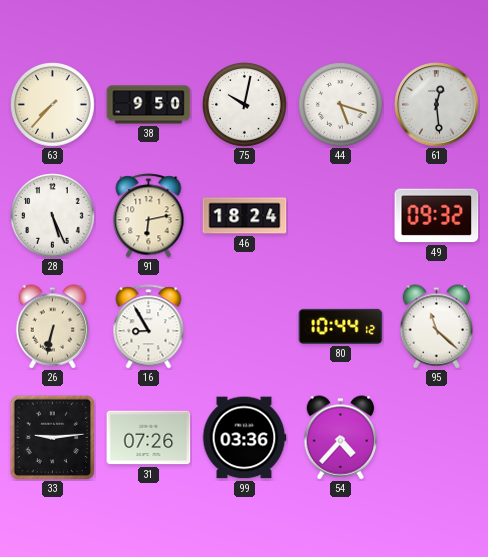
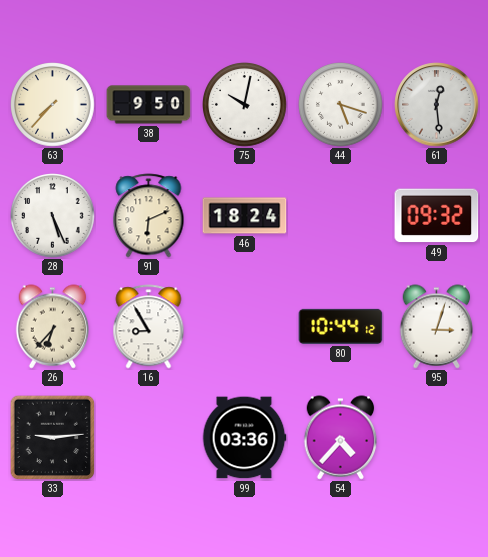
91: 6:13 -> 6:11 (149, 216)
26: 6:32 -> 6:37 (53, 327)
95: 11:22 -> 3:03 (437, 327)
31: 07:26 -> none (149, 438)
